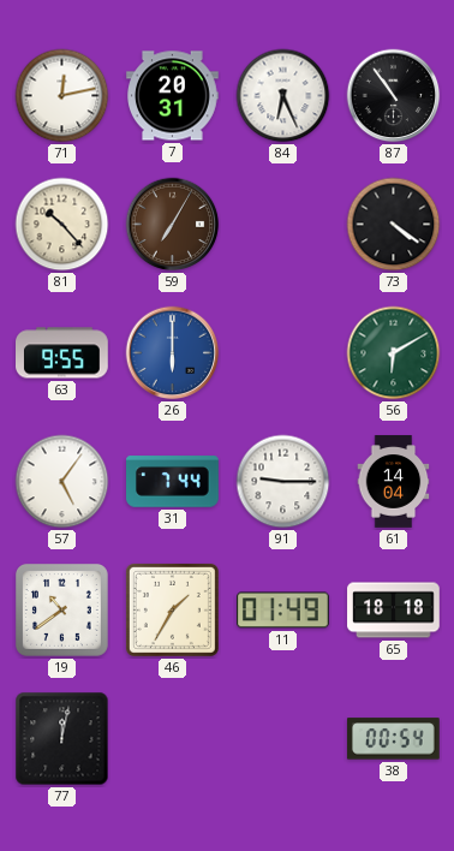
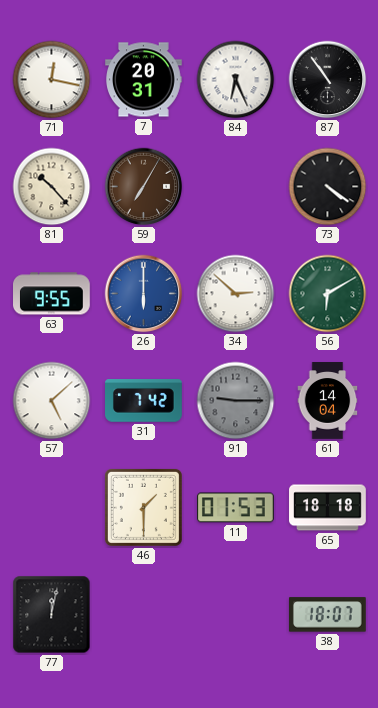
71: 12:13 -> 12:17 (52, 80)
34: none -> 2:52 (236, 294)
57: 5:06 -> 5:08 (52, 401)
31: 7:44 -> 7:42 (144, 401)
91 dial: white -> grey (236, 401)
19: 10:39 -> none (61, 609)
46: 1:35 -> 1:30 (143, 507)
11: 01:49 -> 01:53 (236, 508)
38: 00:54 -> 18:07 (328, 615)
